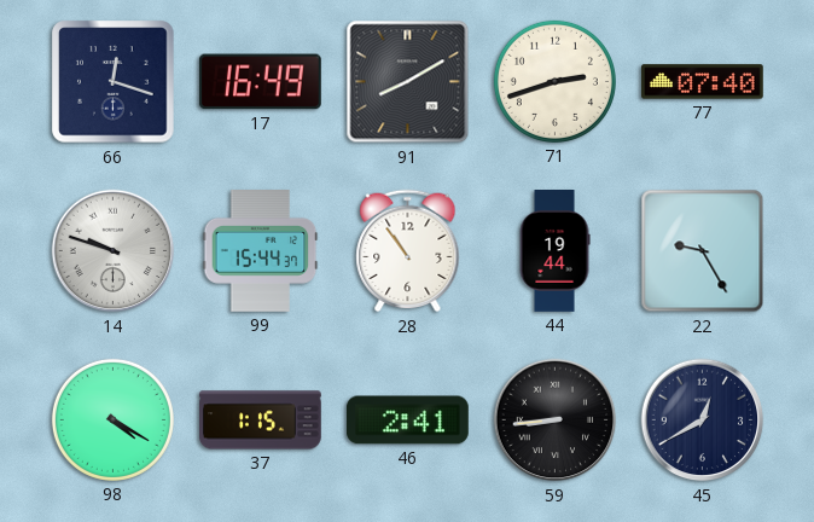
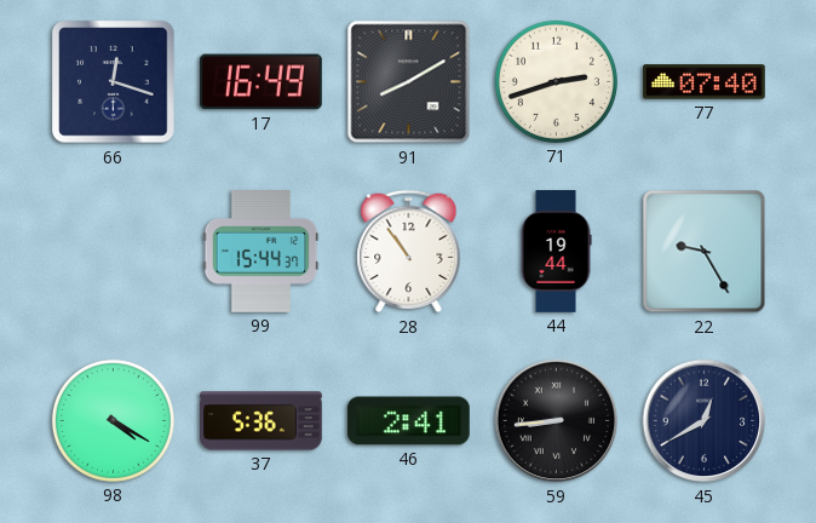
14: 9:48 -> none (114, 251)
37: 1:15 -> 5:36 (262, 421)
